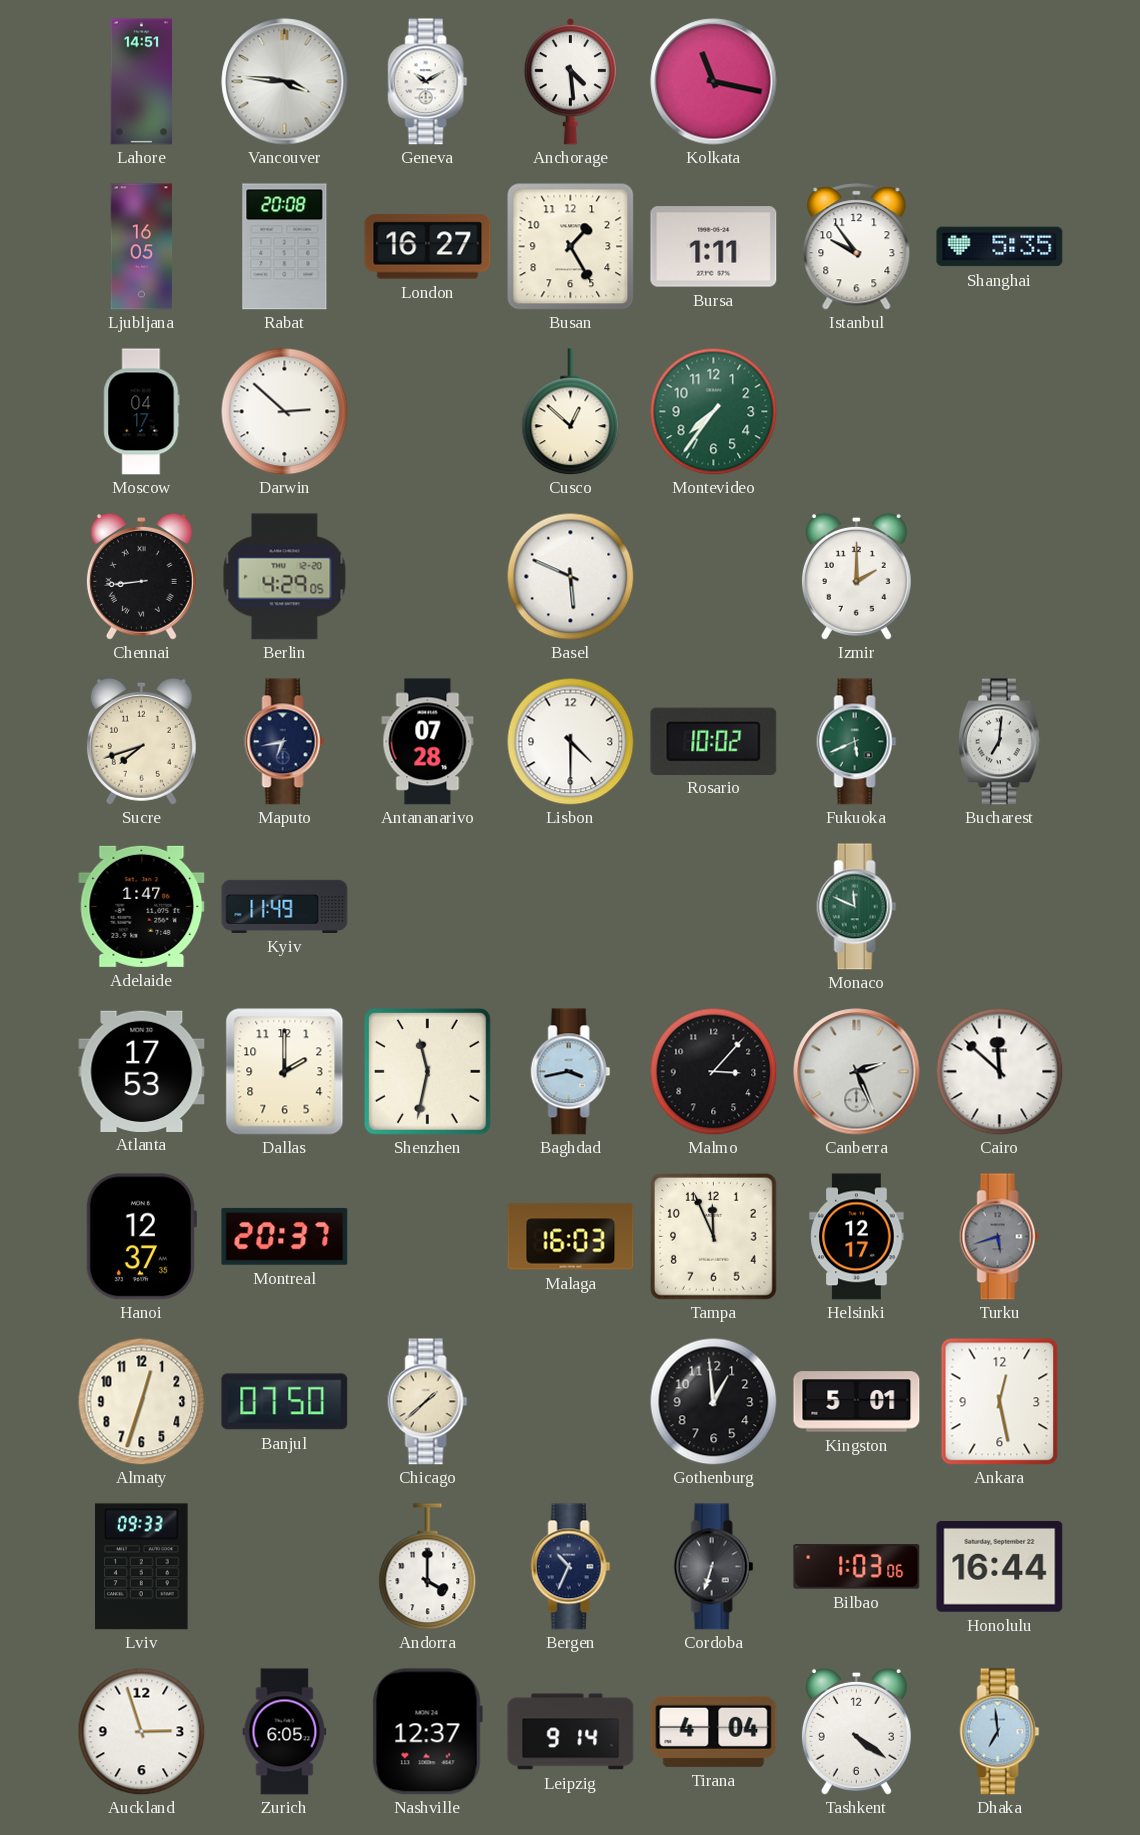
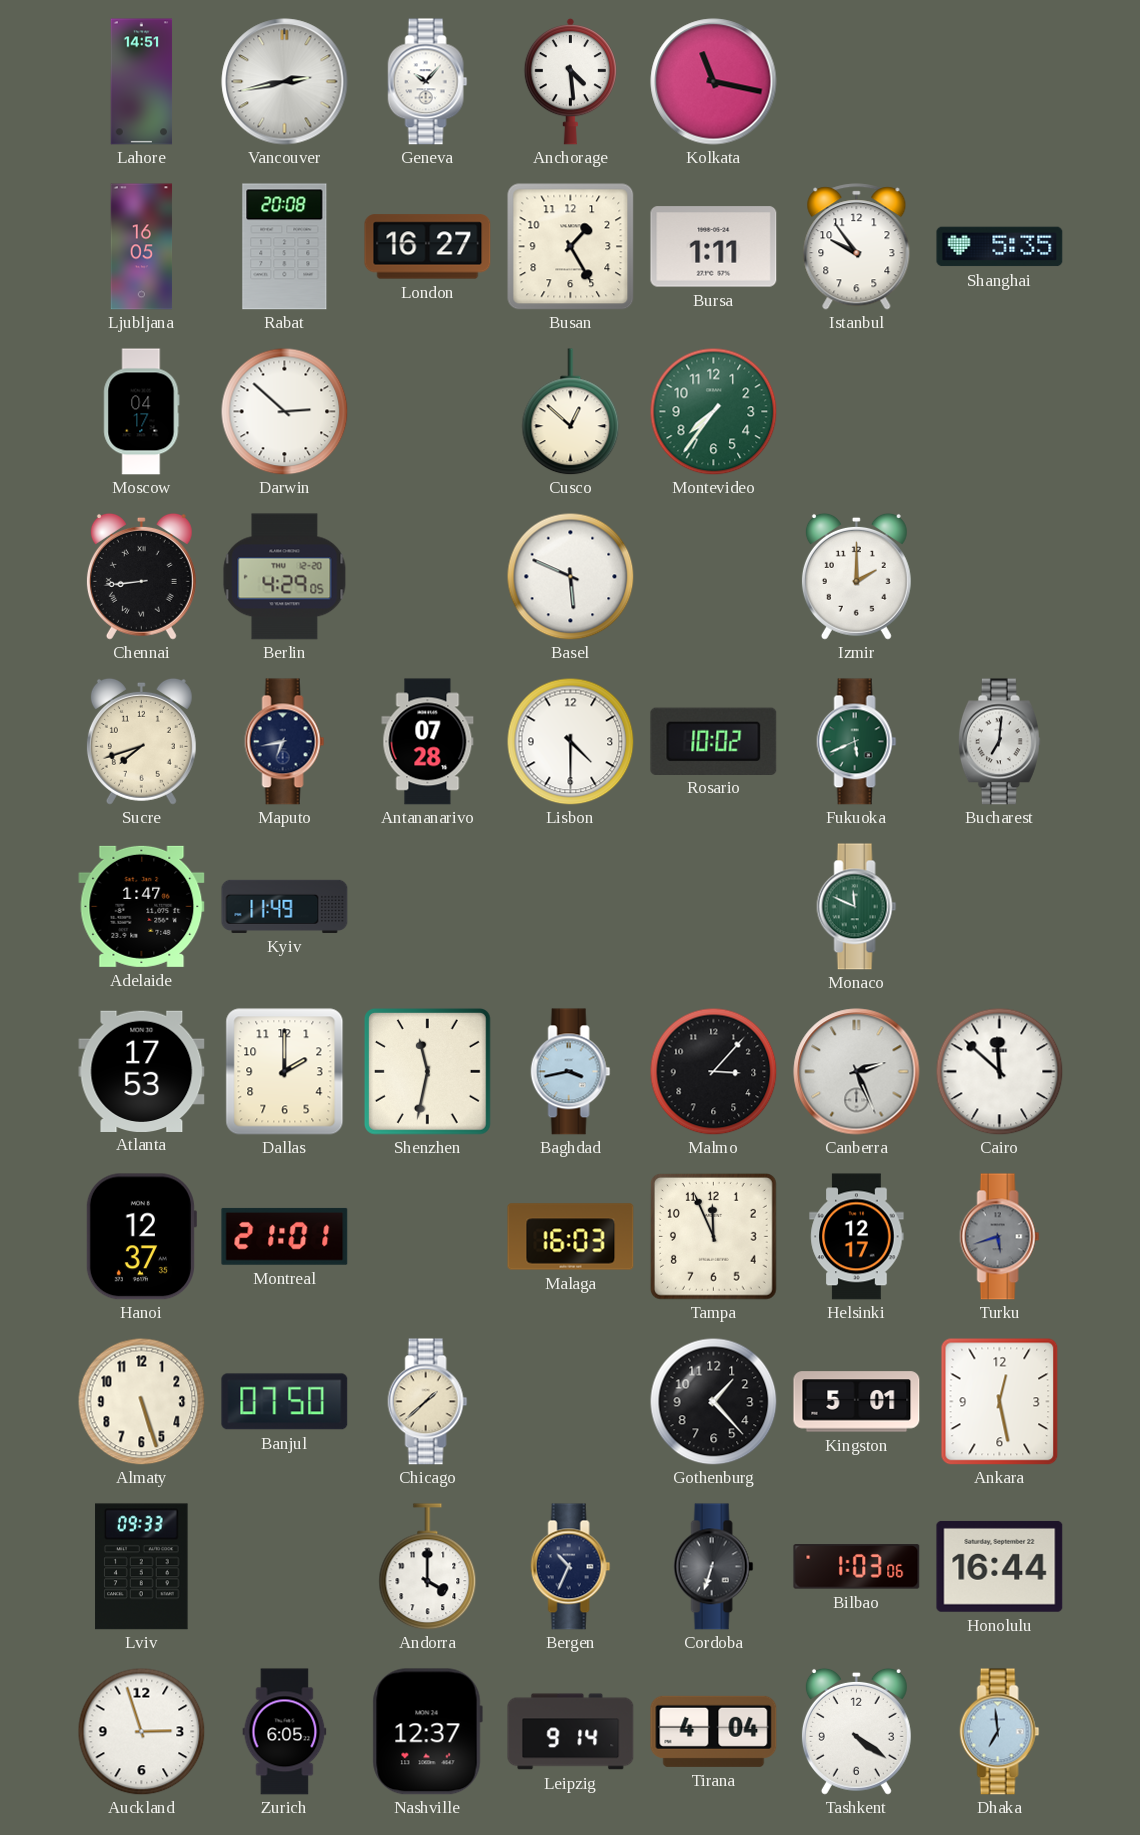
Vancouver: 3:46 -> 2:43 (285, 82)
Geneva: 10:10 -> 10:07 (428, 82)
Montreal: 20:37 -> 21:01 (285, 1236)
Almaty: 12:33 -> 5:27 (141, 1401)
Gothenburg: 12:59 -> 1:23 (713, 1401)
